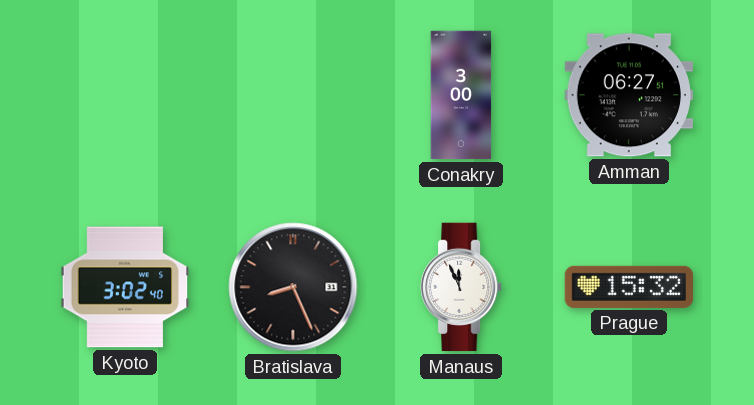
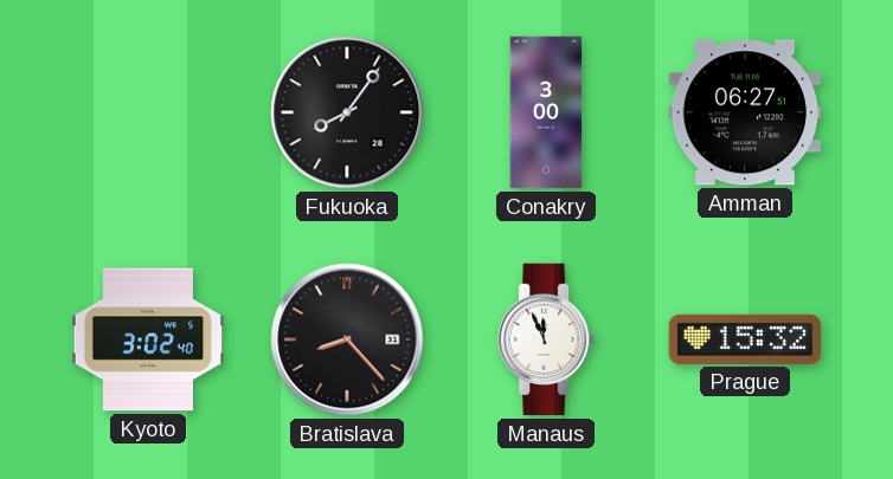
Fukuoka: none -> 8:06 (347, 112)
Bratislava: 8:26 -> 8:23 (347, 339)
